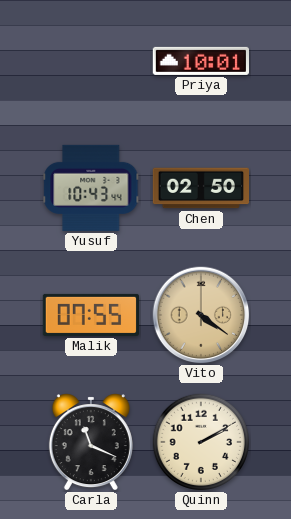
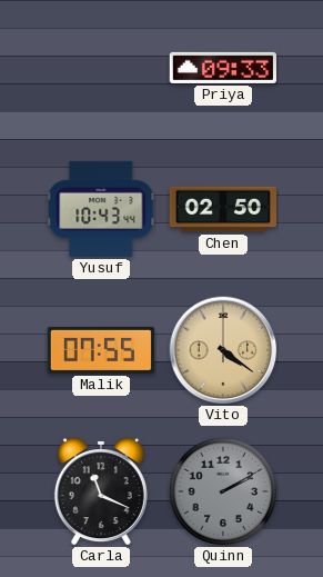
Priya: 10:01 -> 09:33 (222, 68)
Quinn dial: cream -> grey (222, 490)
